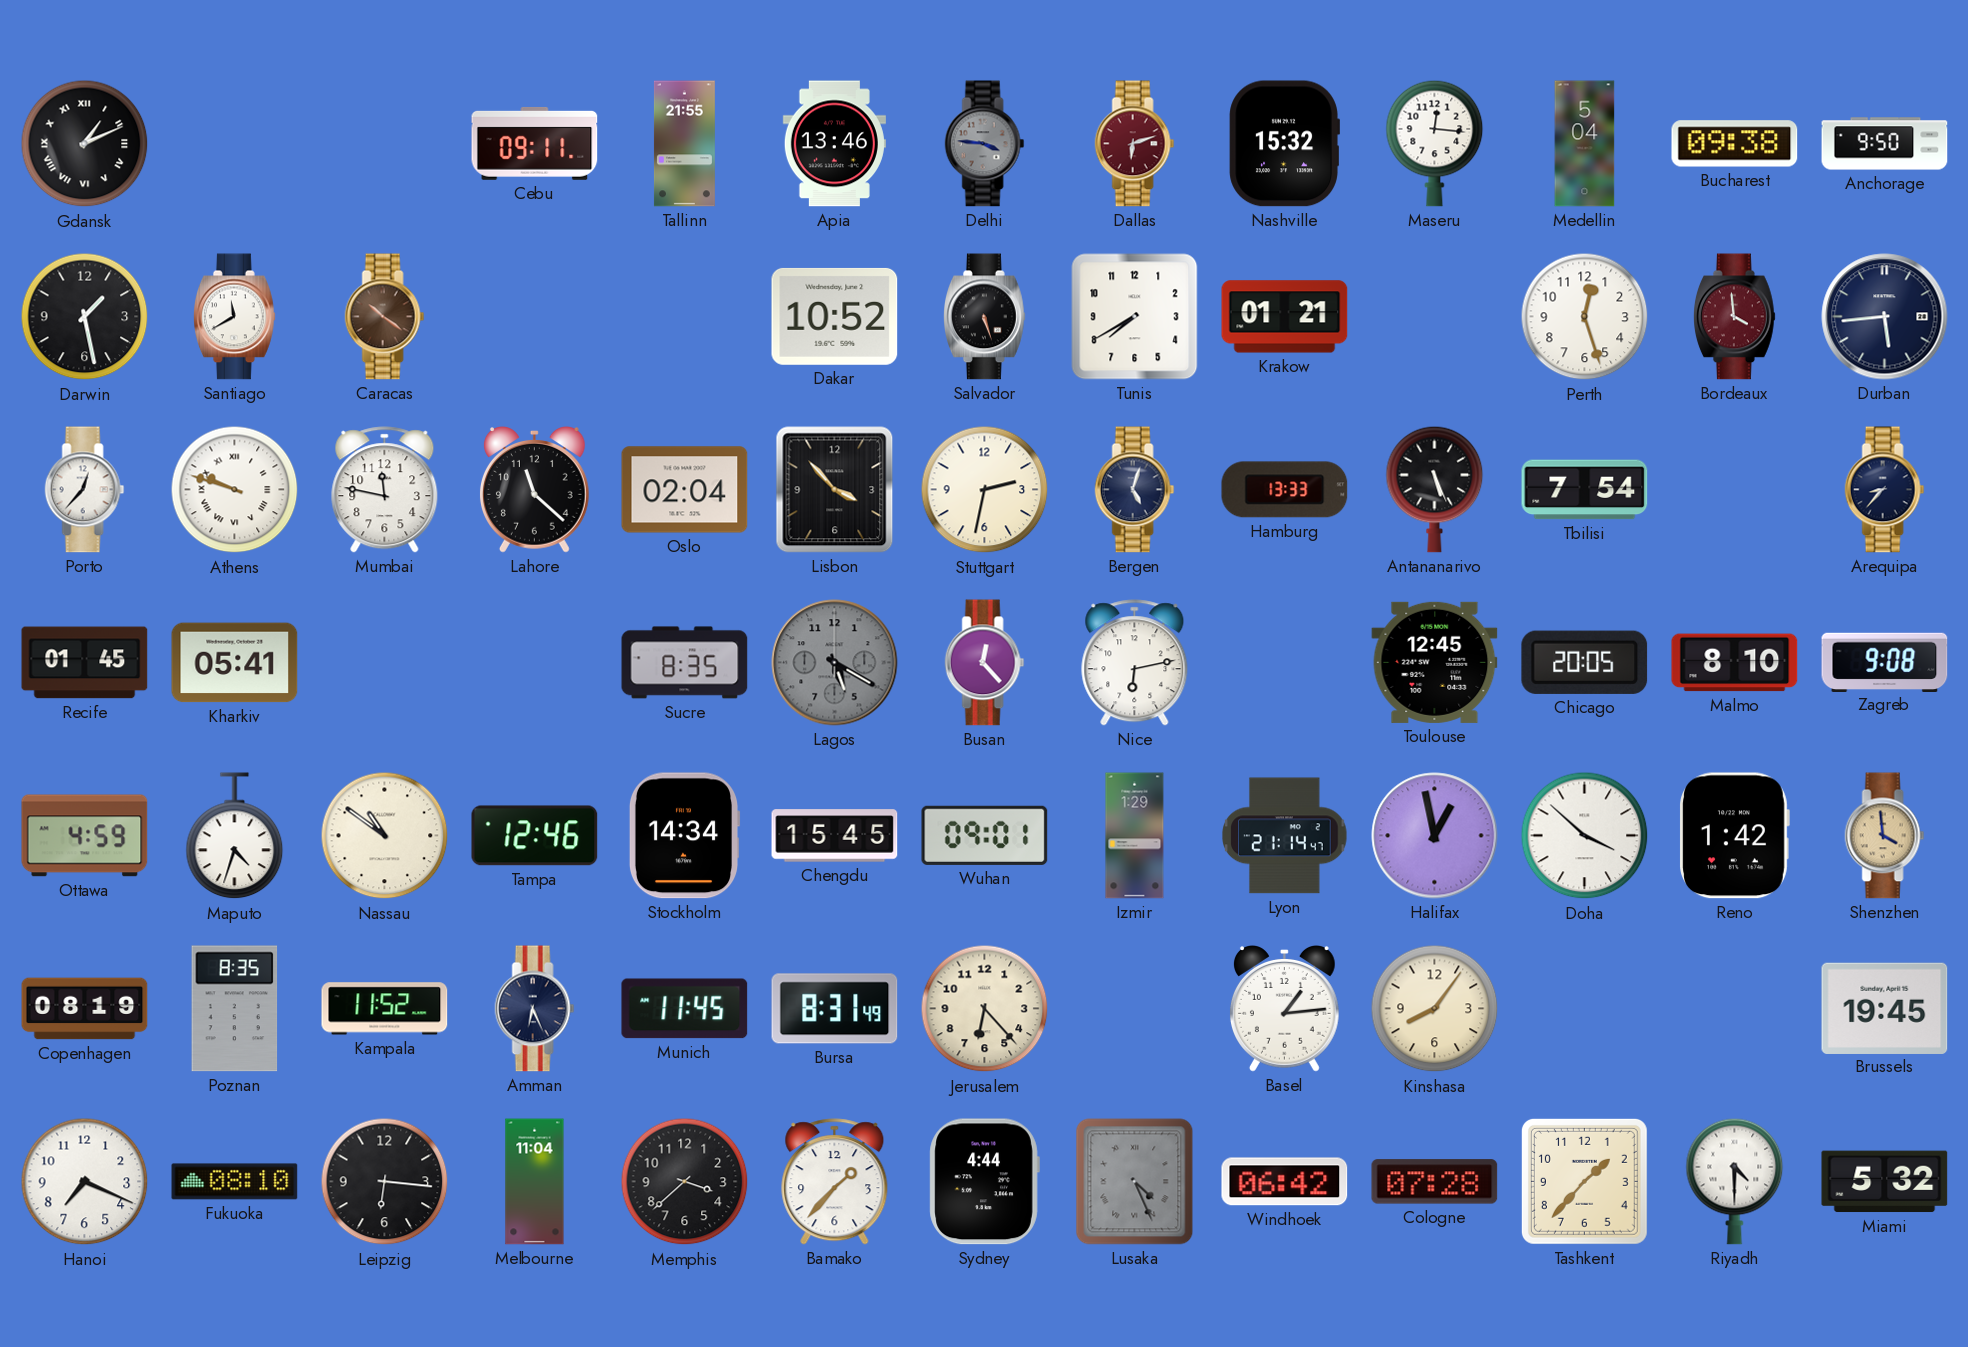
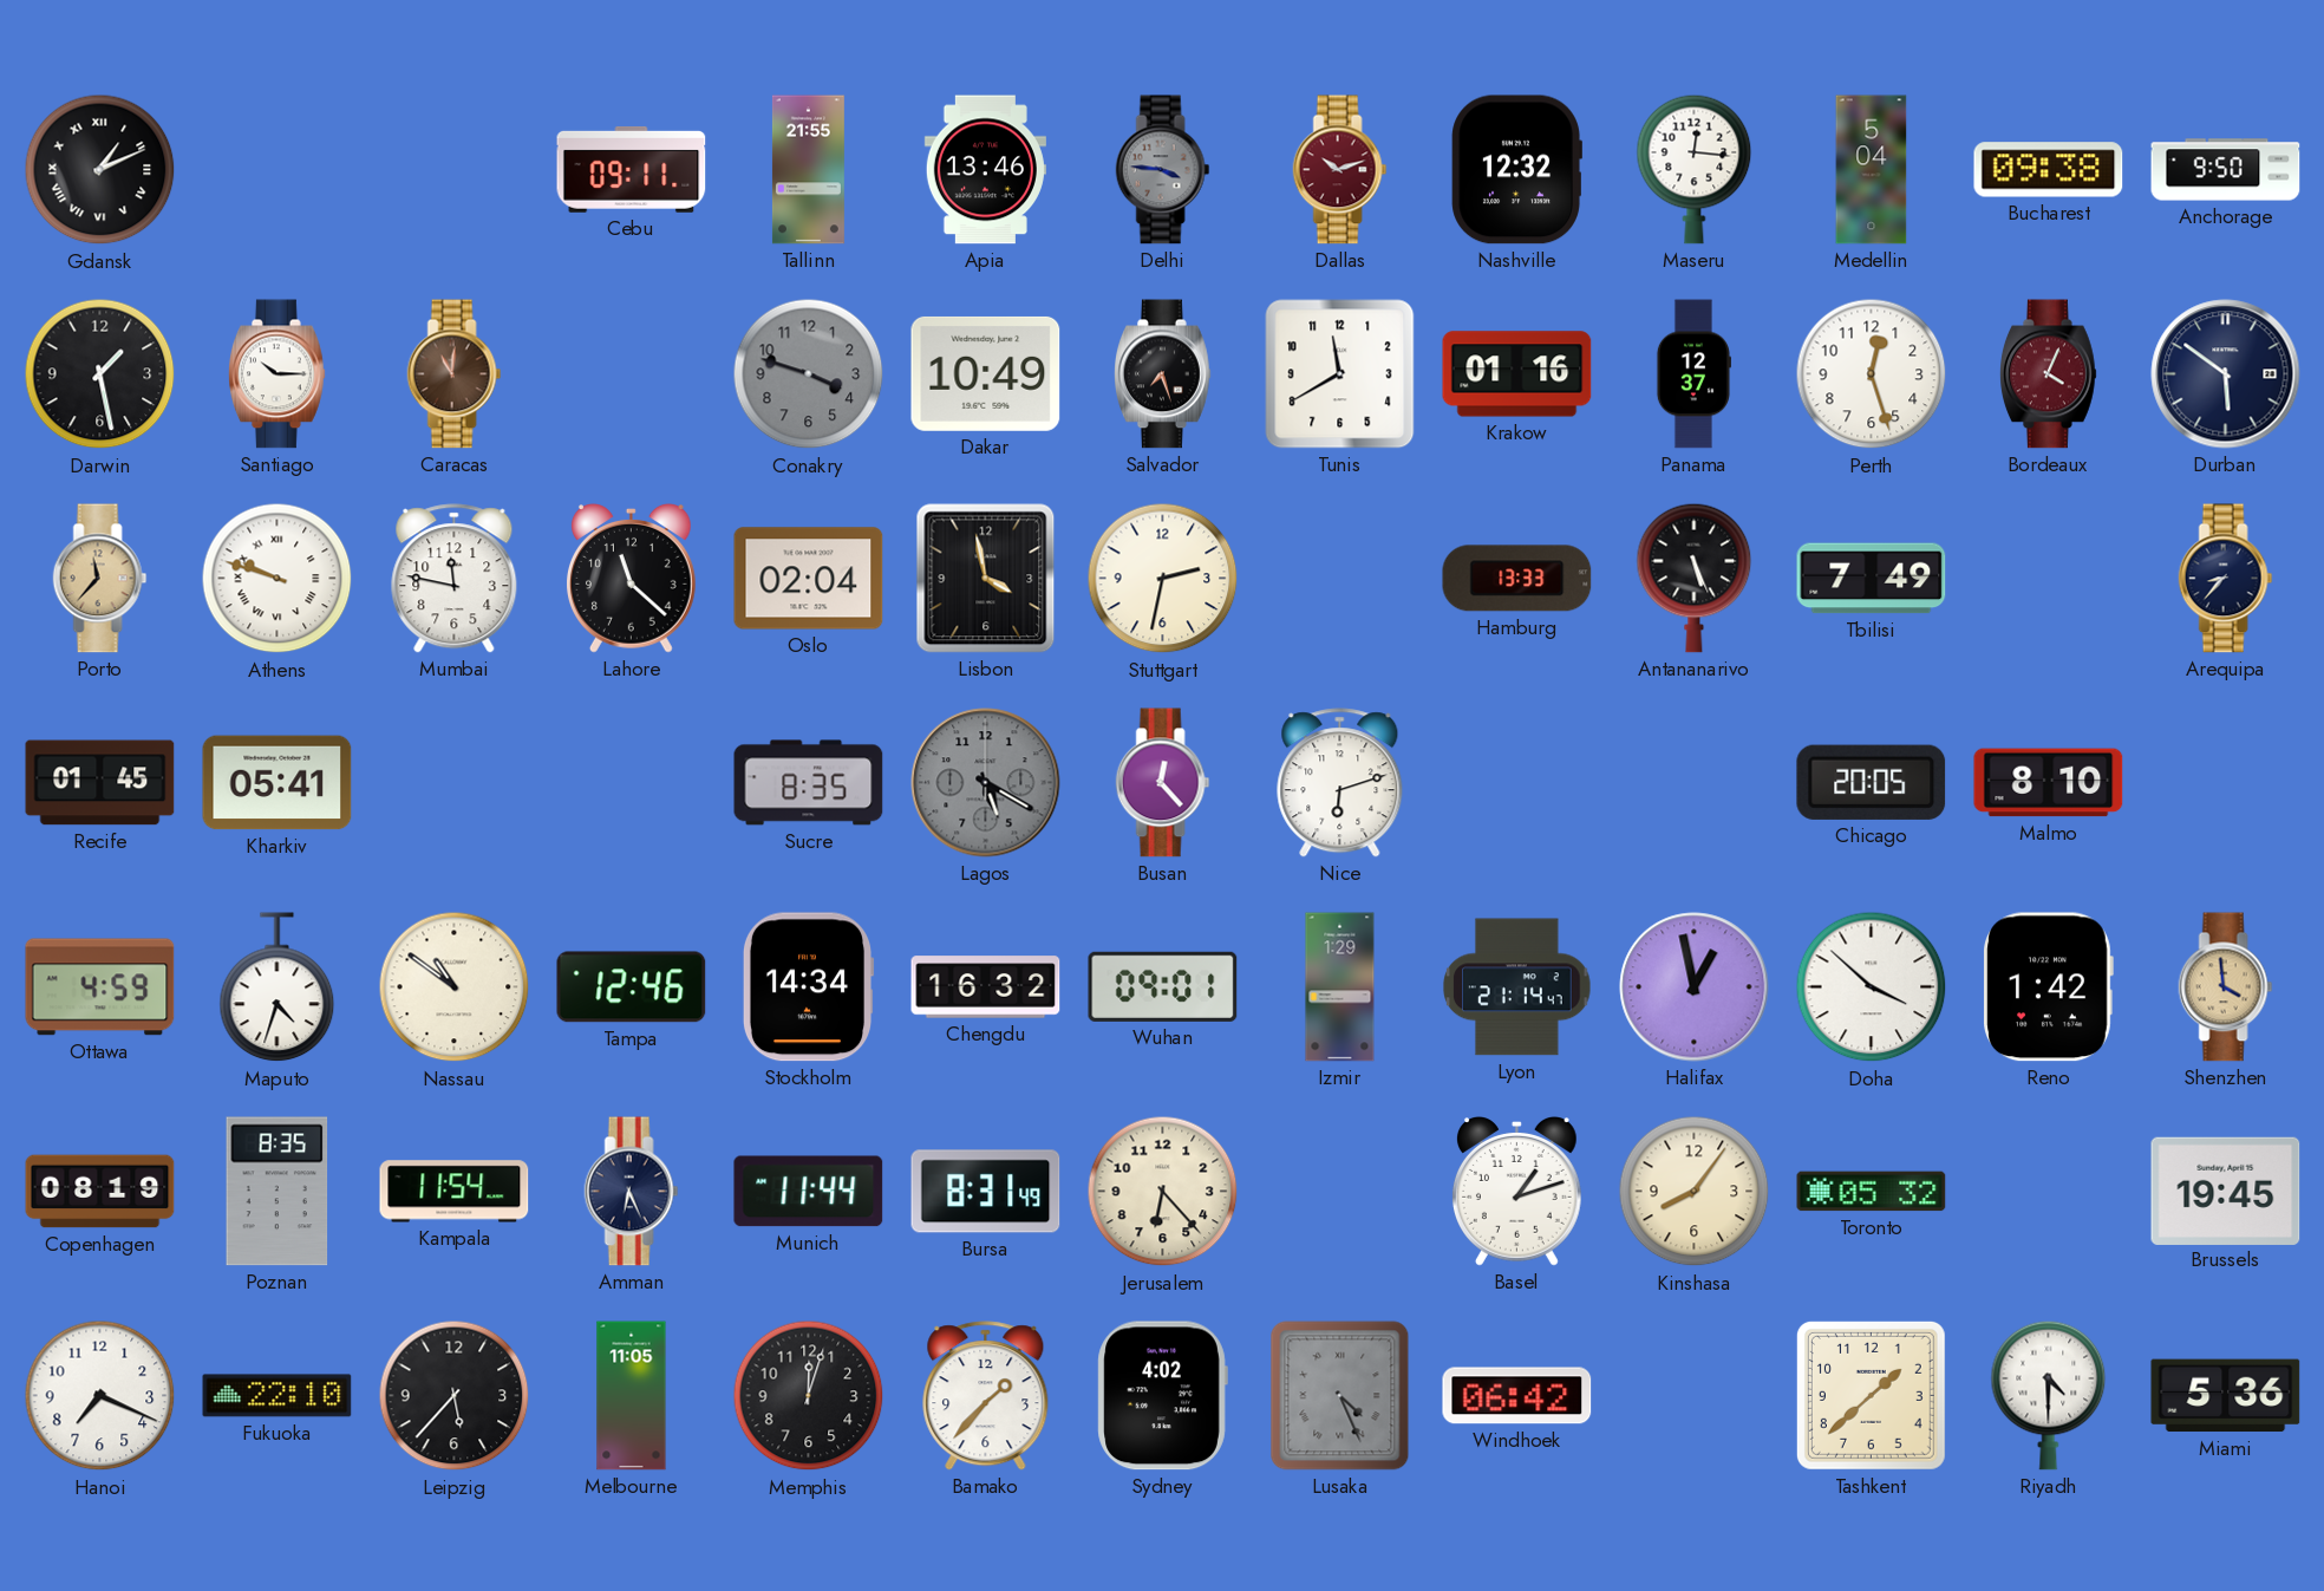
Dallas: 6:12 -> 10:12 (1340, 170)
Nashville: 15:32 -> 12:32 (1516, 170)
Santiago: 11:40 -> 10:15 (278, 374)
Caracas: 10:21 -> 11:01 (455, 374)
Conakry: none -> 3:48 (809, 374)
Dakar: 10:52 -> 10:49 (986, 373)
Salvador: 5:27 -> 7:27 (1163, 374)
Tunis: 7:40 -> 11:40 (1340, 374)
Krakow: 01:21 -> 01:16 (1517, 374)
Panama: none -> 12:37 (1693, 374)
Bordeaux: 3:59 -> 4:04 (2049, 374)
Durban: 5:44 -> 5:51 (2226, 374)
Porto: 12:37 -> 11:37 (100, 579)
Porto dial: white -> champagne (100, 579)
Lisbon: 3:53 -> 3:58 (986, 579)
Bergen: 5:03 -> none (1135, 490)
Tbilisi: 7:54 -> 7:49 (1872, 579)
Nice: 6:13 -> 6:12 (1340, 783)
Toulouse: 12:45 -> none (1435, 662)
Zagreb: 9:08 -> none (1885, 662)
Chengdu: 15:45 -> 16:32 (986, 987)
Kampala: 11:52 -> 11:54 (455, 1192)
Munich: 11:45 -> 11:44 (809, 1192)
Basel: 1:14 -> 1:12 (1516, 1192)
Toronto: none -> 05:32 (1872, 1192)
Fukuoka: 08:10 -> 22:10 (278, 1396)
Leipzig: 6:16 -> 5:37 (455, 1396)
Melbourne: 11:04 -> 11:05 (632, 1396)
Memphis: 3:38 -> 12:03 (809, 1396)
Sydney: 4:44 -> 4:02 (1162, 1396)
Cologne: 07:28 -> none (1435, 1182)
Tashkent: 1:37 -> 1:38 (1871, 1395)
Miami: 5:32 -> 5:36 (2226, 1396)
